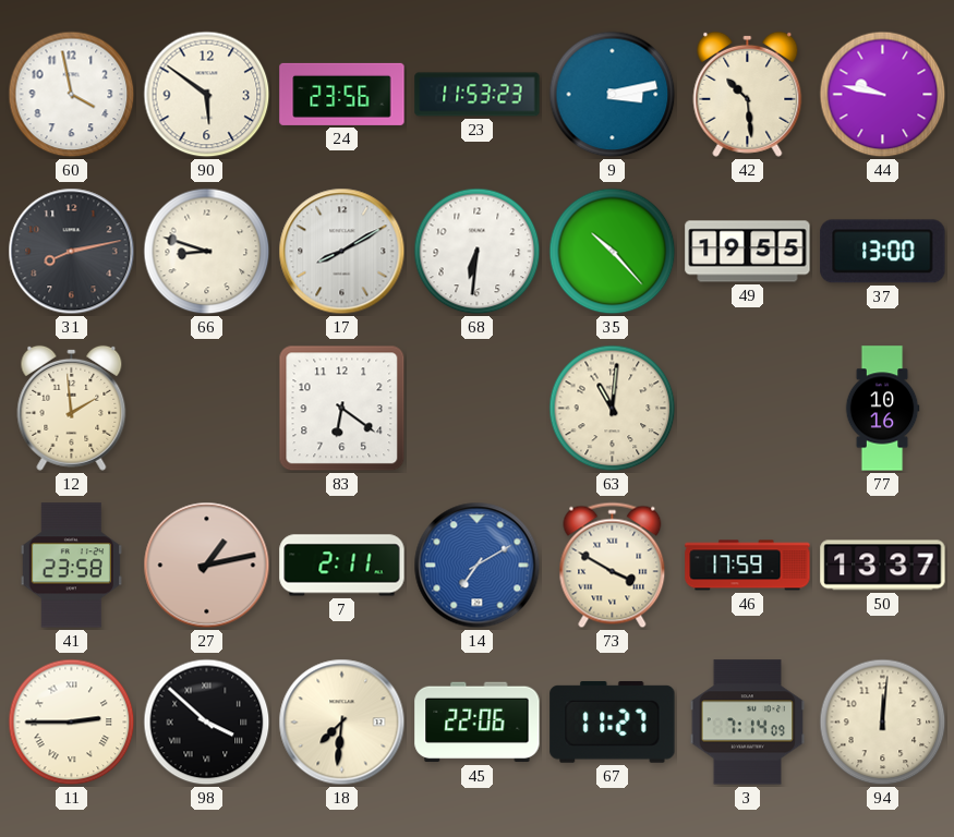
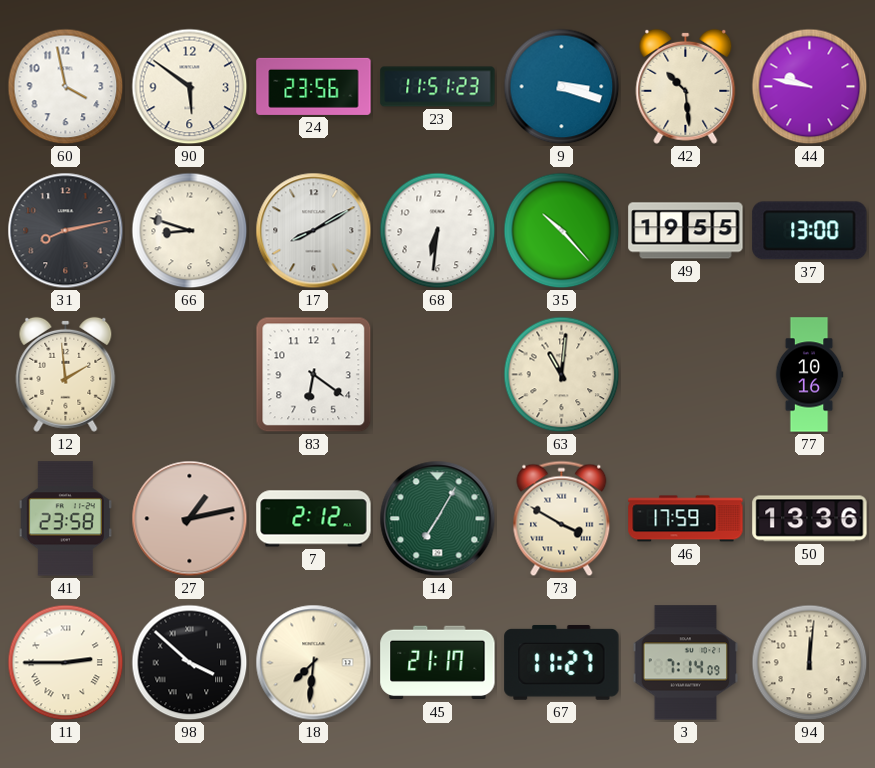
23: 11:53 -> 11:51 (438, 87)
9: 3:13 -> 3:18 (562, 87)
7: 2:11 -> 2:12 (314, 519)
14: 7:10 -> 7:05 (438, 519)
14 dial: blue -> green (438, 519)
50: 13:37 -> 13:36 (810, 519)
45: 22:06 -> 21:17 (438, 663)
